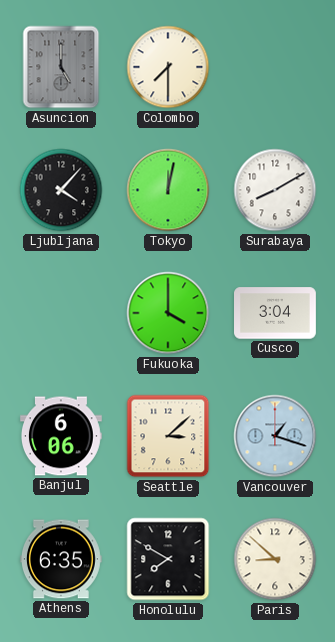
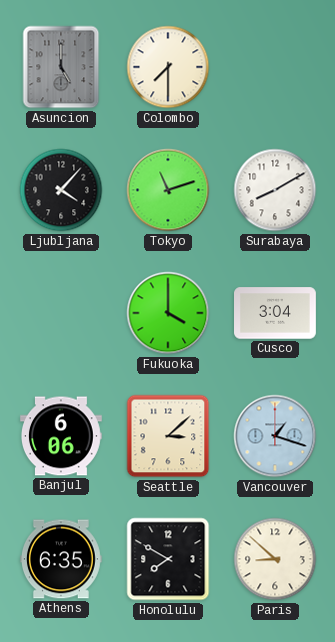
Tokyo: 12:02 -> 11:12 (168, 190)
